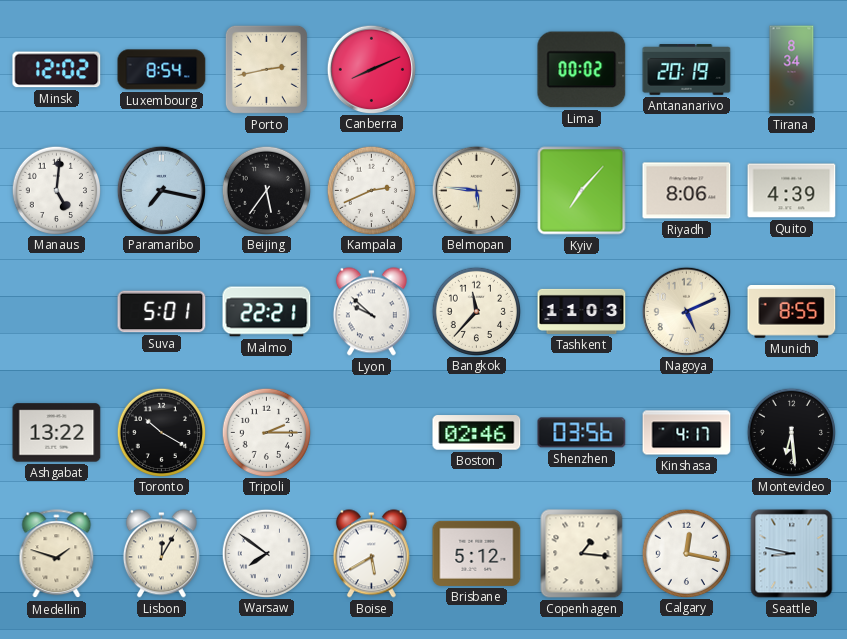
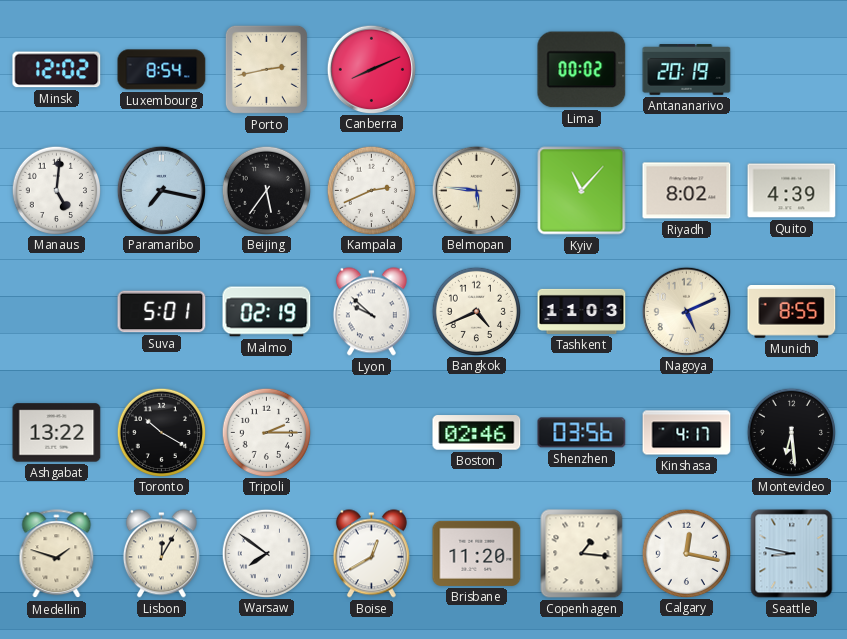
Tirana: 8:34 -> none (792, 70)
Kyiv: 7:07 -> 11:07 (582, 191)
Riyadh: 8:06 -> 8:02 (687, 191)
Malmo: 22:21 -> 02:19 (267, 312)
Bangkok: 11:37 -> 4:41 (476, 311)
Boise: 5:40 -> 12:40 (371, 554)
Brisbane: 5:12 -> 11:20 (477, 553)
